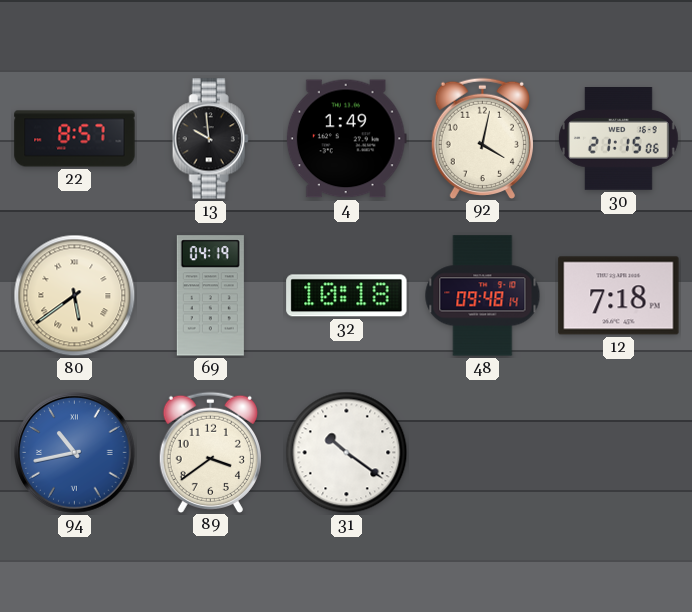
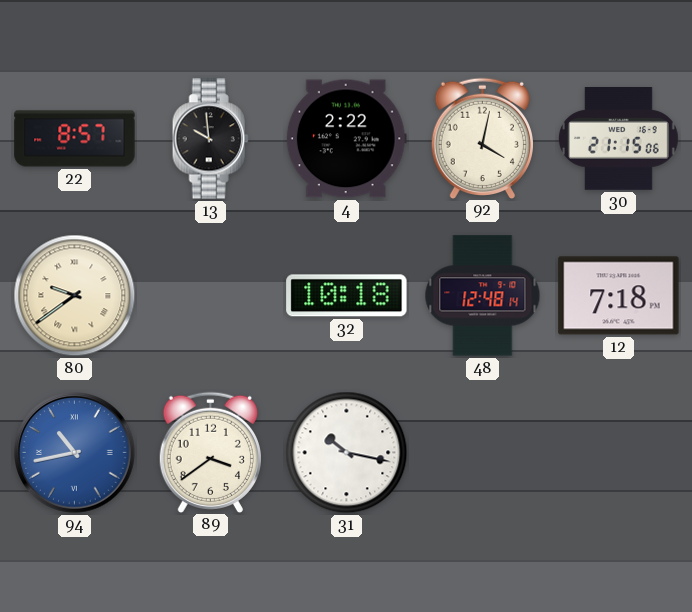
4: 1:49 -> 2:22 (346, 139)
80: 5:39 -> 9:39 (75, 296)
69: 04:19 -> none (210, 296)
48: 09:48 -> 12:48 (483, 296)
31: 10:21 -> 10:17 (347, 453)
